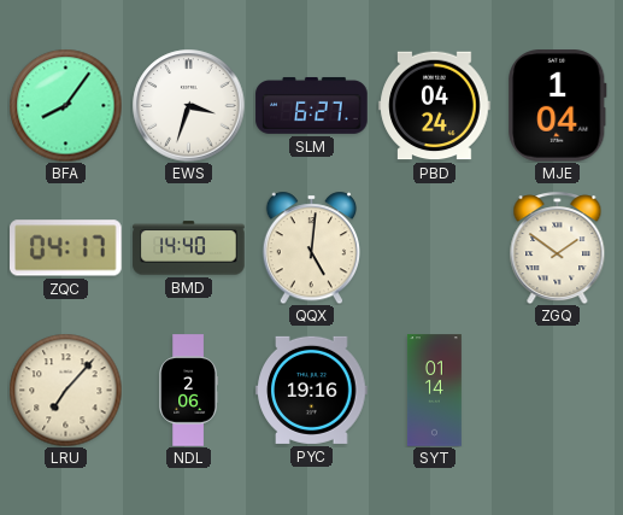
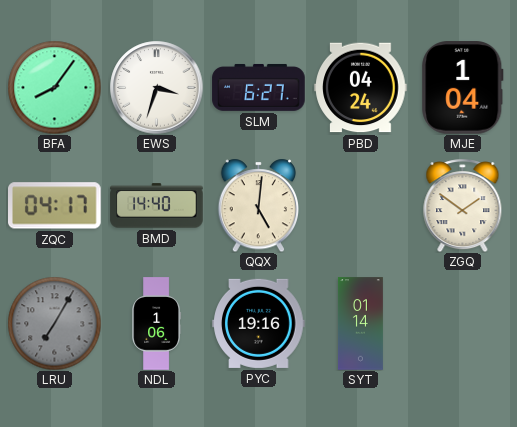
LRU: 7:07 -> 7:05 (54, 323)
LRU dial: cream -> grey (54, 323)
NDL: 2:06 -> 1:06 (157, 324)
